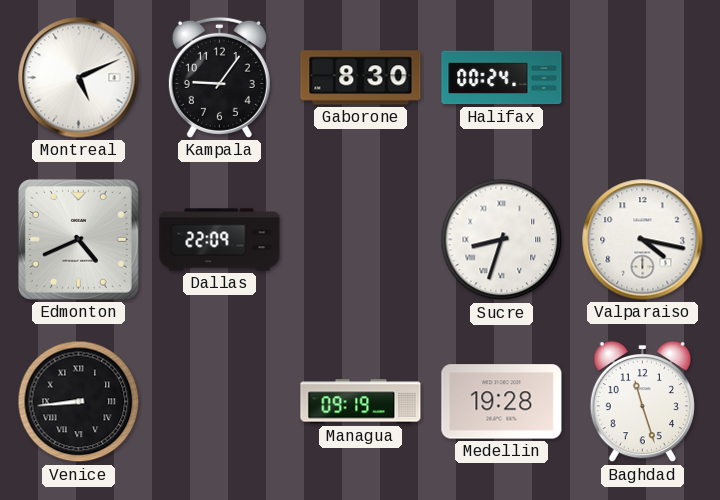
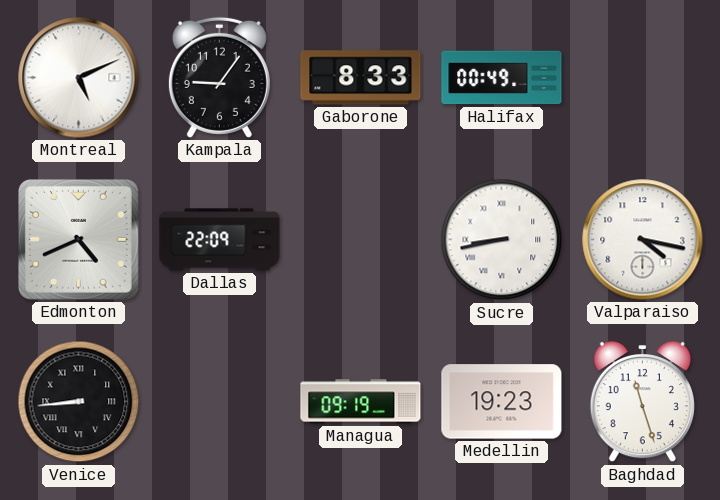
Gaborone: 8:30 -> 8:33 (361, 78)
Halifax: 00:24 -> 00:49 (502, 78)
Sucre: 8:33 -> 8:43 (502, 240)
Medellin: 19:28 -> 19:23 (502, 402)
